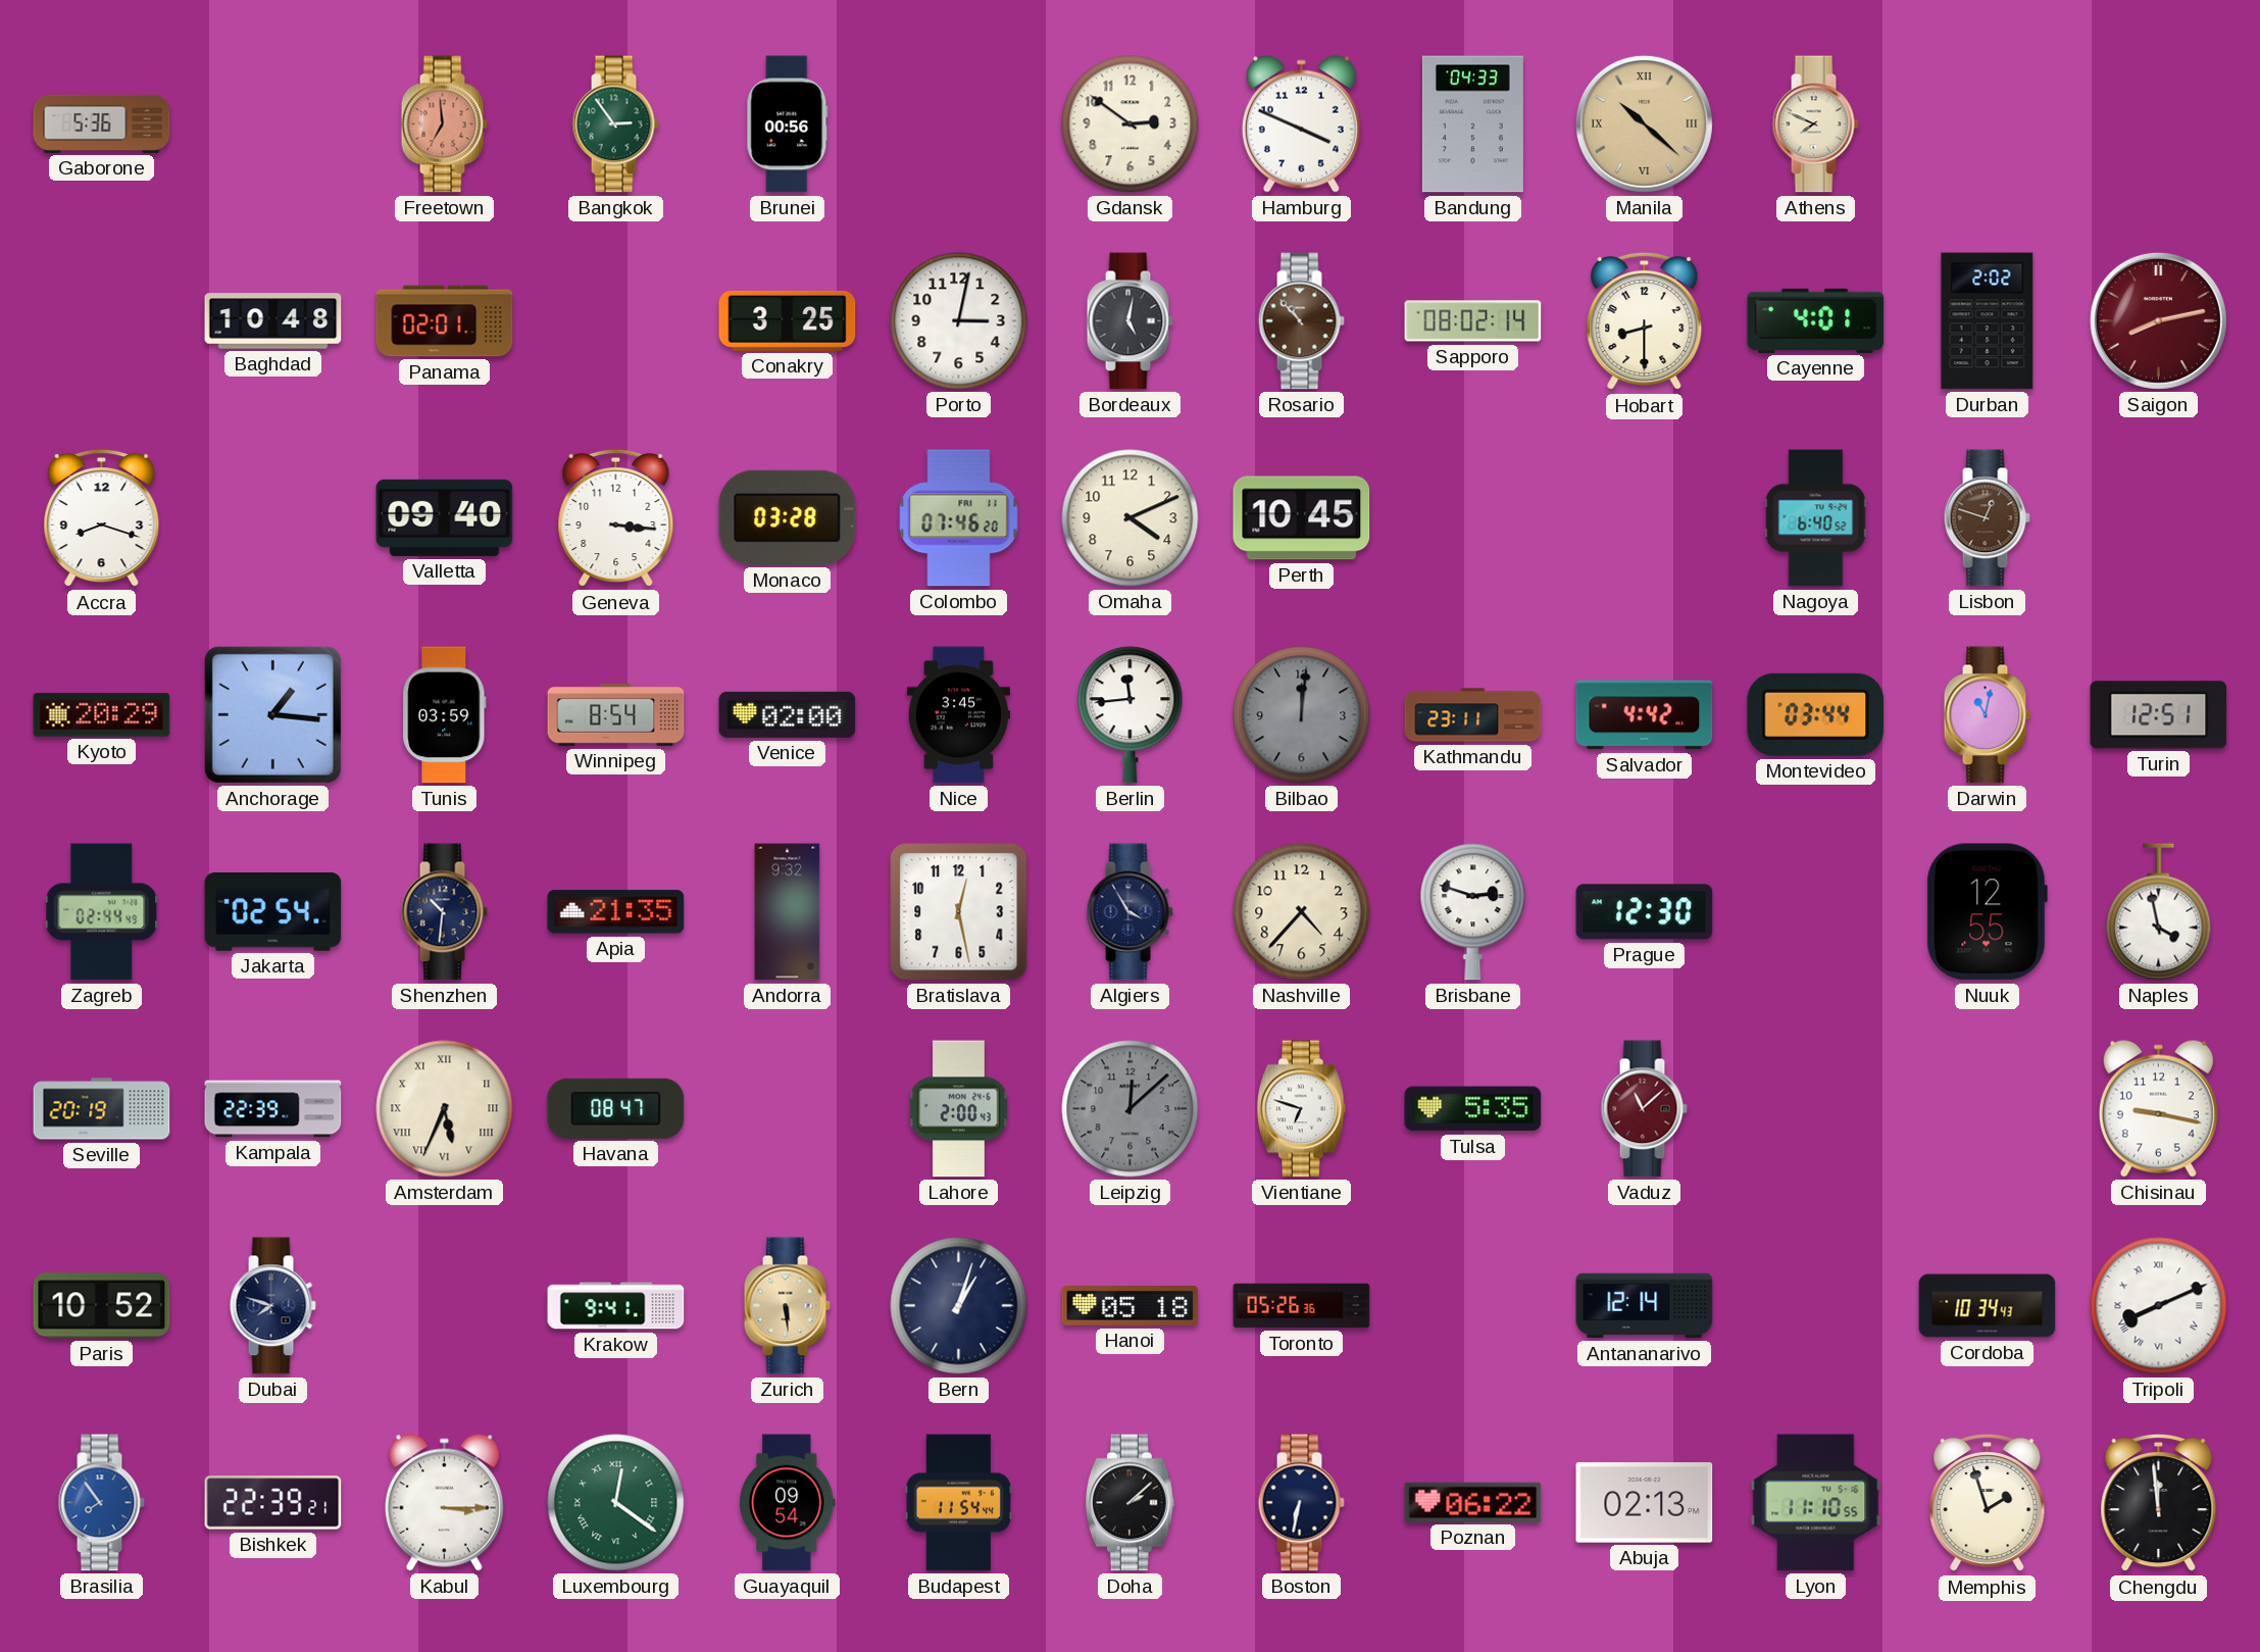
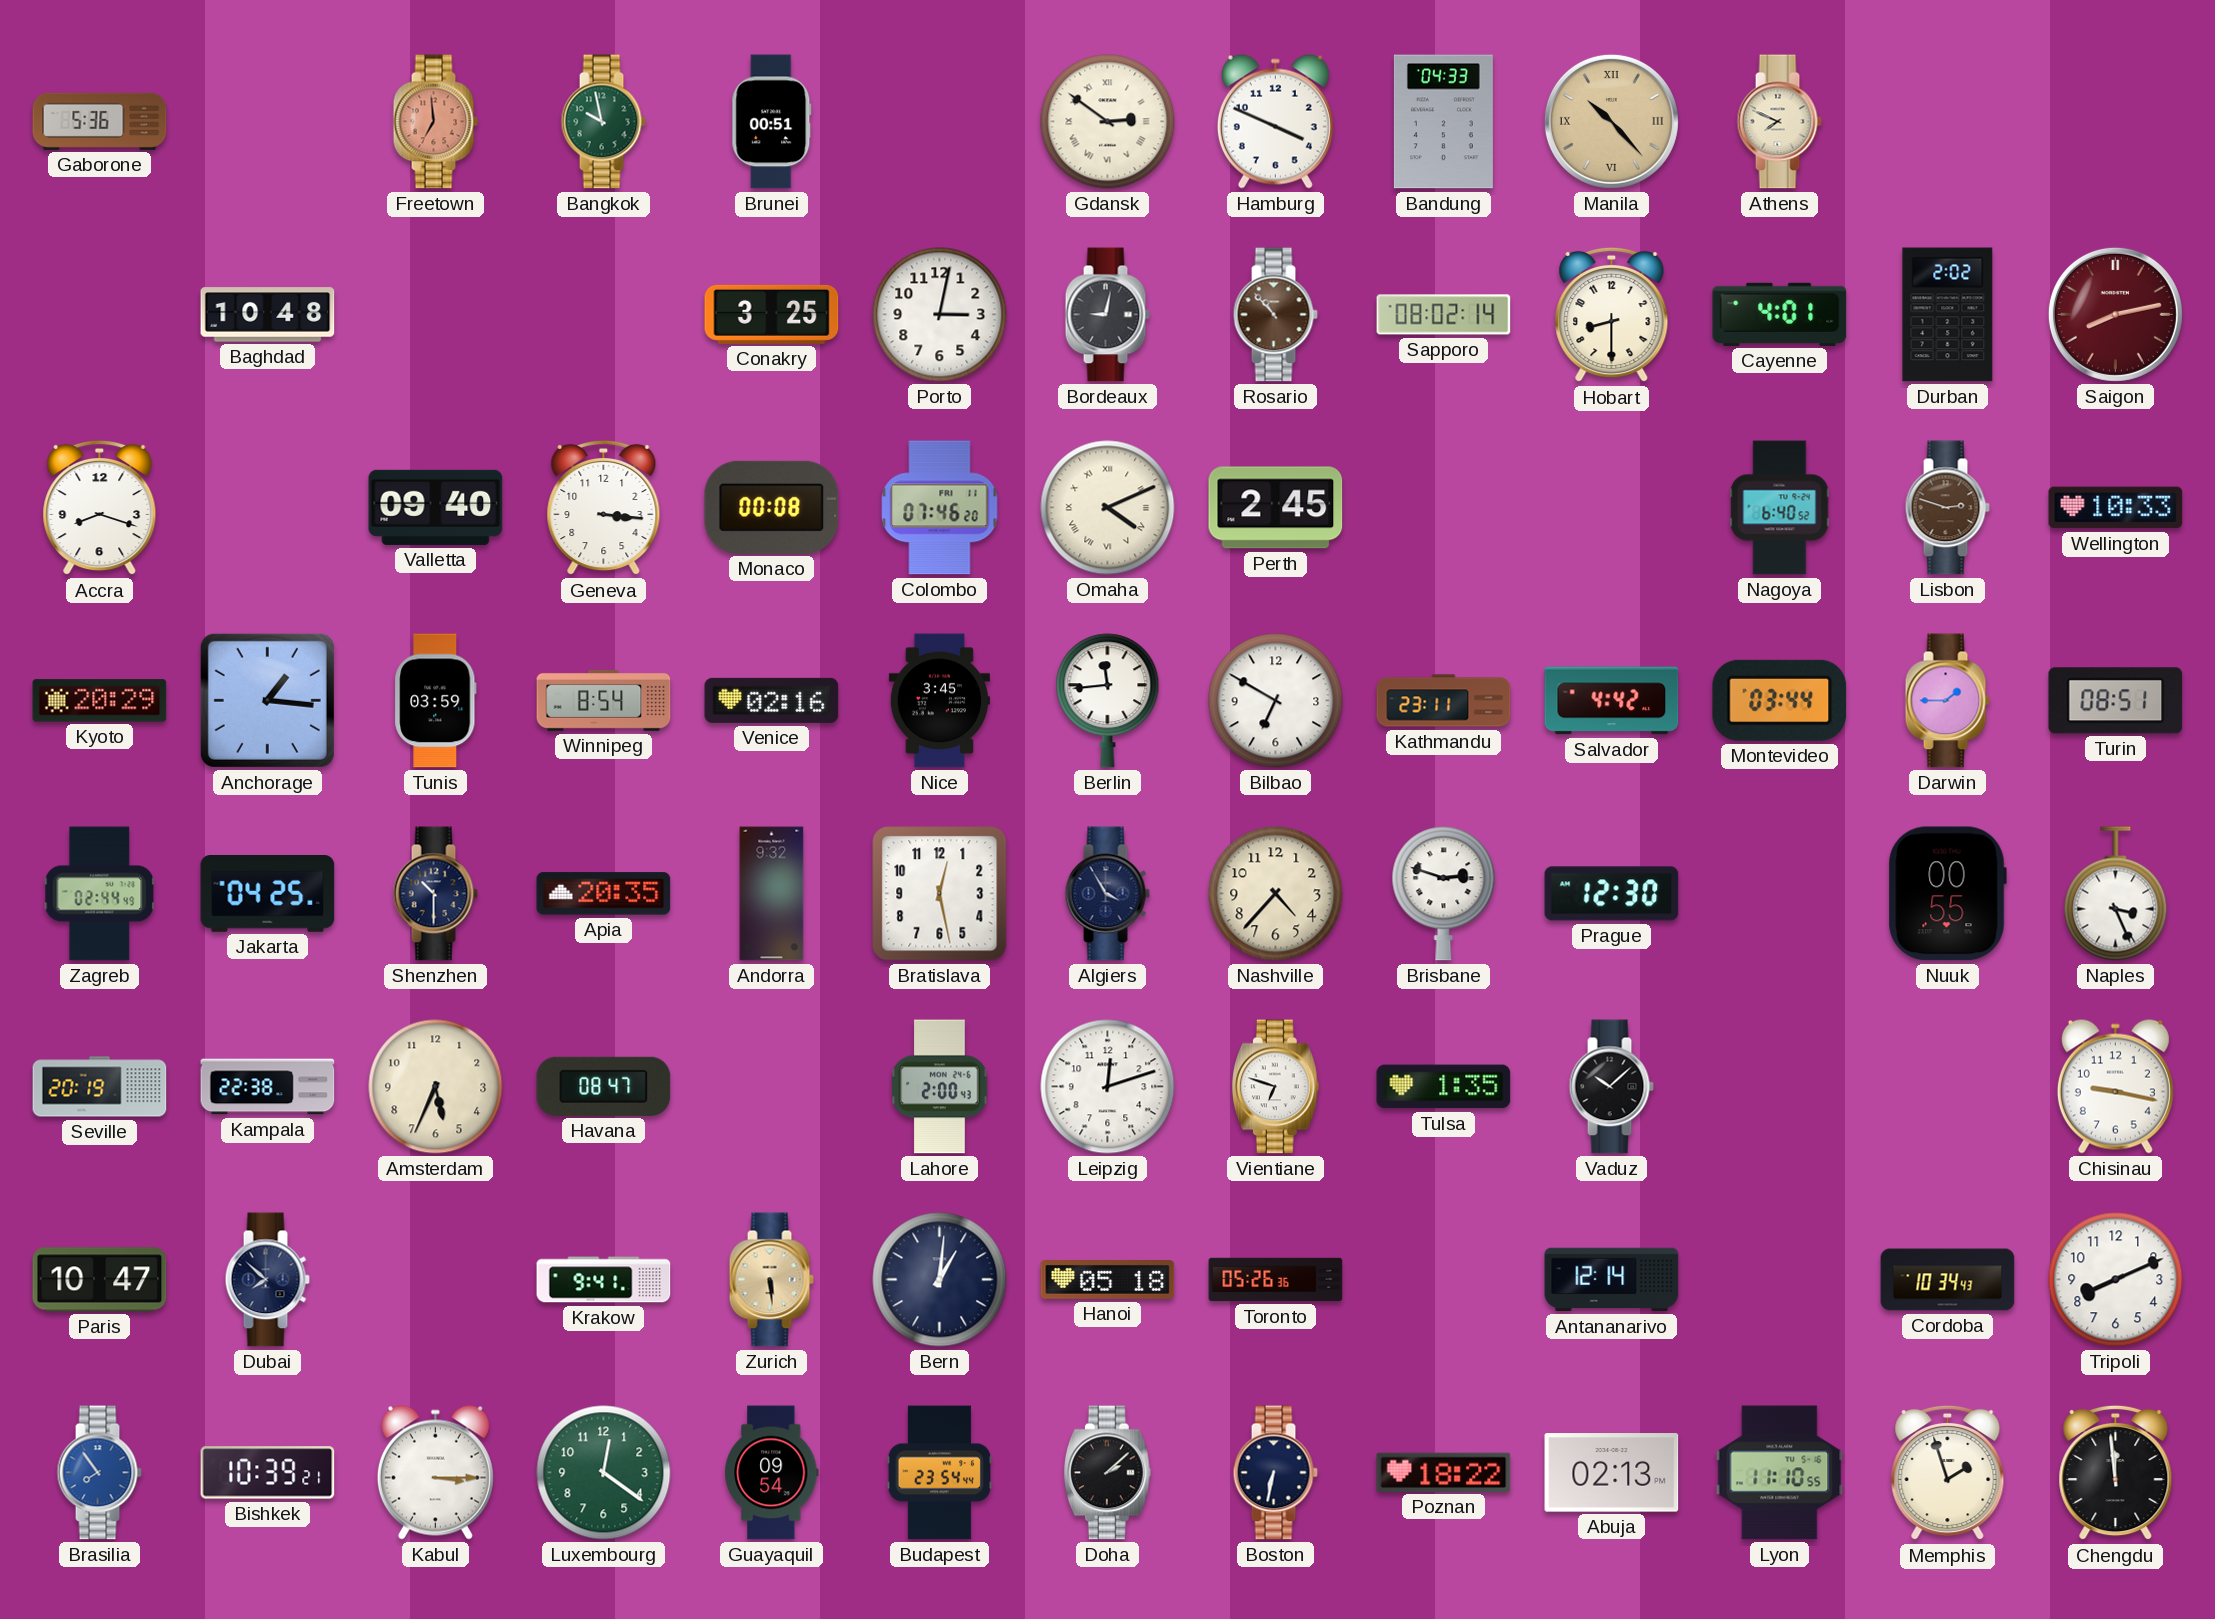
Bangkok: 2:54 -> 9:58 (603, 122)
Brunei: 00:56 -> 00:51 (772, 122)
Gdansk numerals: Arabic -> Roman (1108, 122)
Manila: 10:22 -> 10:23 (1611, 121)
Panama: 02:01 -> none (445, 321)
Bordeaux: 5:02 -> 9:02 (1107, 315)
Monaco: 03:28 -> 00:08 (772, 507)
Omaha numerals: Arabic -> Roman (1108, 508)
Perth: 10:45 -> 2:45 (1276, 508)
Lisbon: 12:48 -> 2:48 (1947, 508)
Wellington: none -> 10:33 (2116, 508)
Venice: 02:00 -> 02:16 (772, 700)
Bilbao: 12:01 -> 6:50 (1276, 701)
Bilbao dial: grey -> white (1276, 701)
Darwin: 11:02 -> 1:45 (1947, 701)
Turin: 12:51 -> 08:51 (2116, 701)
Jakarta: 02:54 -> 04:25 (268, 894)
Shenzhen: 10:31 -> 10:30 (435, 894)
Apia: 21:35 -> 20:35 (604, 894)
Nuuk: 12:55 -> 00:55 (1947, 894)
Naples: 3:58 -> 3:26 (2116, 894)
Kampala: 22:39 -> 22:38 (268, 1087)
Amsterdam numerals: Roman -> Arabic (436, 1087)
Leipzig: 12:08 -> 12:12 (1108, 1087)
Leipzig dial: grey -> white (1108, 1087)
Tulsa: 5:35 -> 1:35 (1444, 1087)
Vaduz: 11:08 -> 10:08 (1611, 1087)
Vaduz dial: burgundy -> black (1611, 1087)
Paris: 10:52 -> 10:47 (100, 1280)
Dubai: 7:48 -> 7:52 (267, 1280)
Bern: 1:03 -> 1:01 (940, 1280)
Tripoli numerals: Roman -> Arabic (2116, 1280)
Bishkek: 22:39 -> 10:39 (268, 1473)
Luxembourg numerals: Roman -> Arabic (604, 1473)
Budapest: 11:54 -> 23:54 (939, 1473)
Poznan: 06:22 -> 18:22 (1444, 1472)
